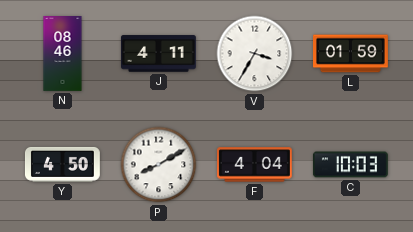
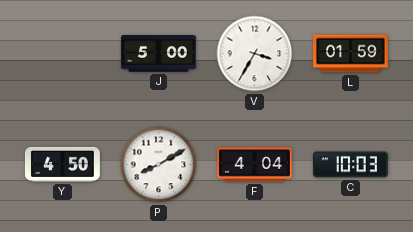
N: 08:46 -> none (63, 54)
J: 4:11 -> 5:00 (158, 54)
